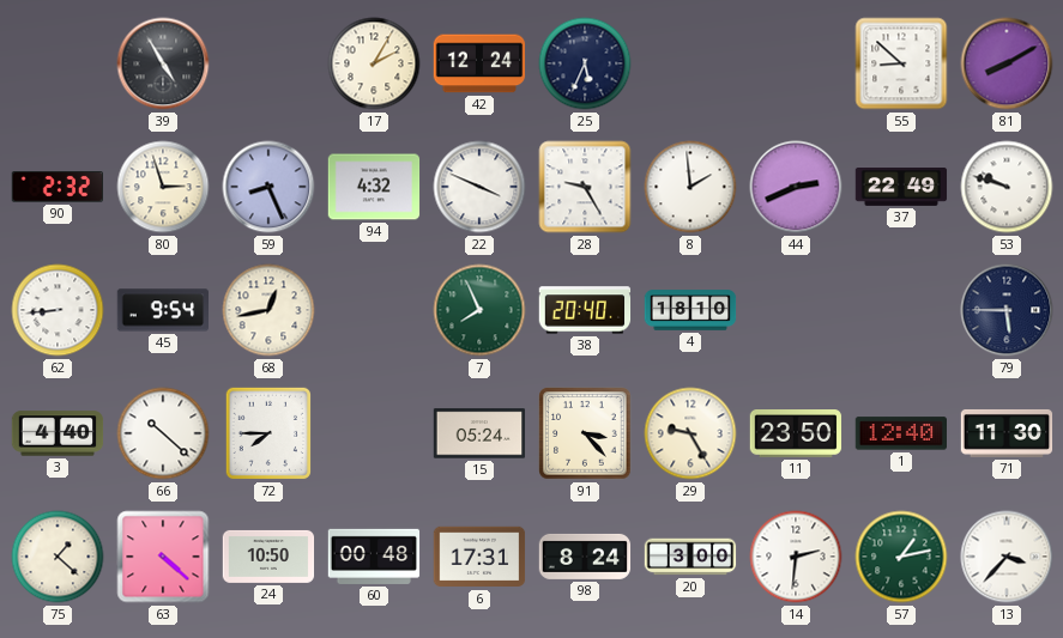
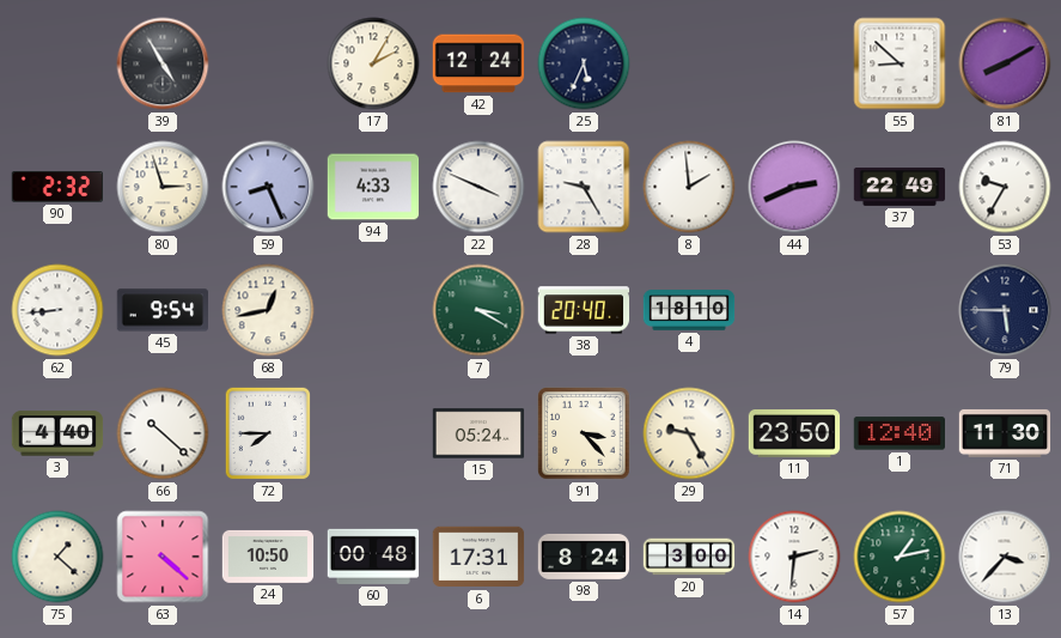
94: 4:32 -> 4:33 (373, 187)
53: 9:48 -> 9:35 (1005, 187)
7: 7:56 -> 3:20 (478, 310)
